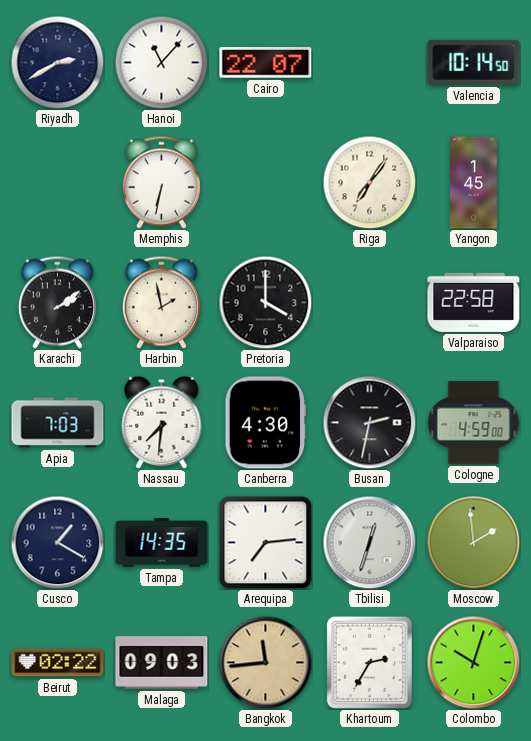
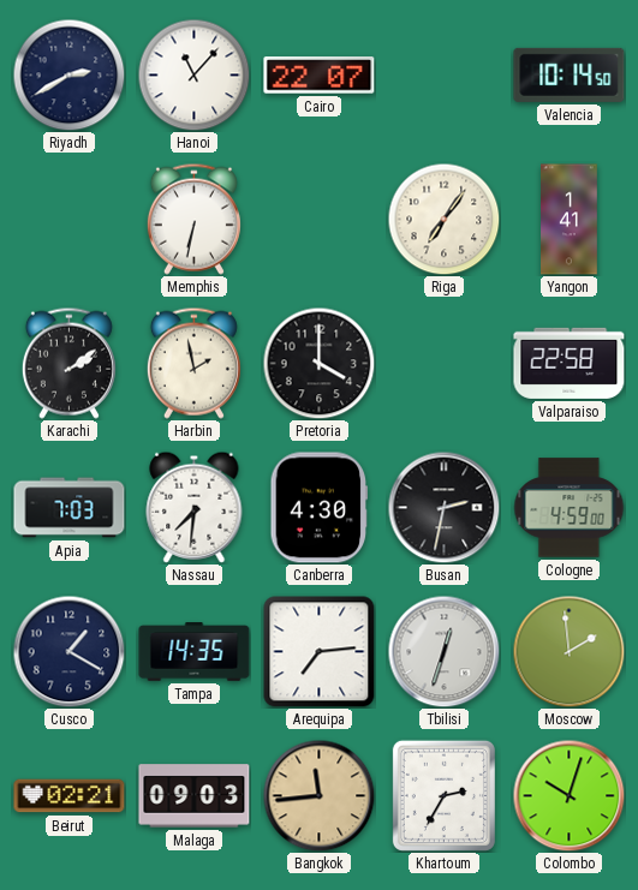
Yangon: 1:45 -> 1:41 (570, 220)
Beirut: 02:22 -> 02:21 (70, 796)
